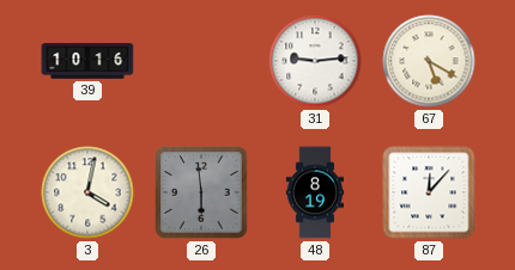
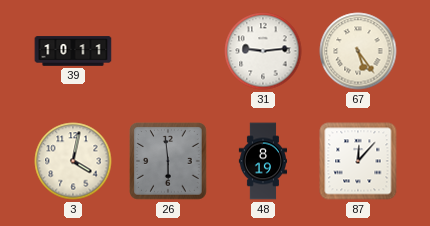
39: 10:16 -> 10:11 (73, 51)
67: 5:20 -> 5:24 (358, 51)
